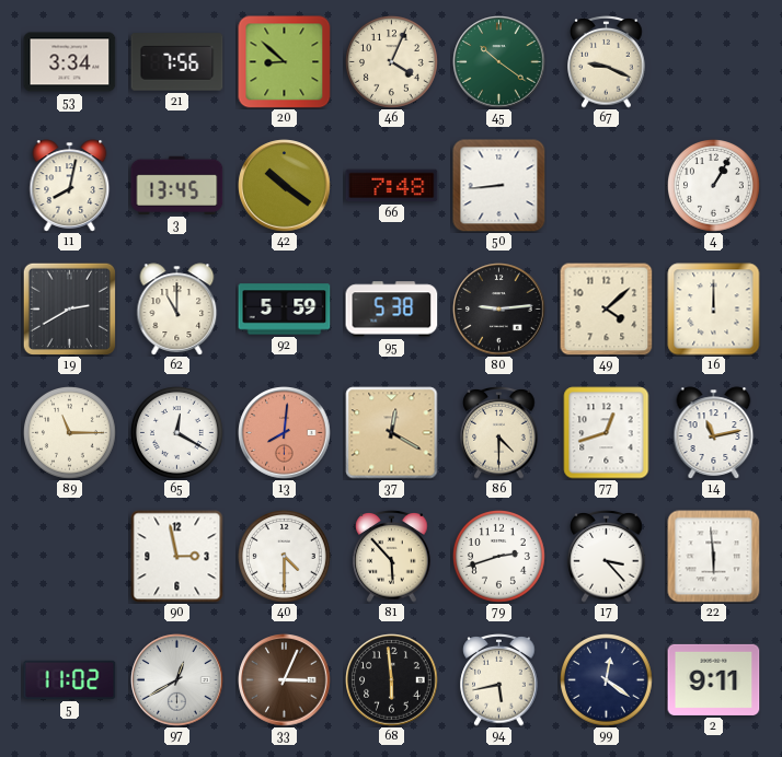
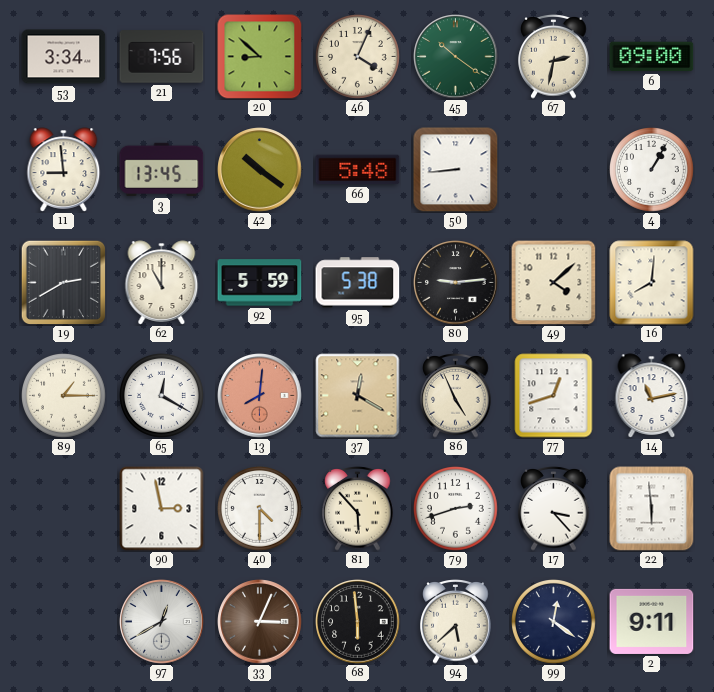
67: 9:19 -> 2:32 (554, 57)
6: none -> 09:00 (652, 57)
11: 8:02 -> 8:59 (64, 170)
66: 7:48 -> 5:48 (358, 170)
16: 12:00 -> 8:01 (652, 283)
89: 11:15 -> 1:15 (64, 396)
86: 4:30 -> 4:56 (456, 396)
5: 11:02 -> none (70, 679)
94: 5:43 -> 5:38 (456, 622)
